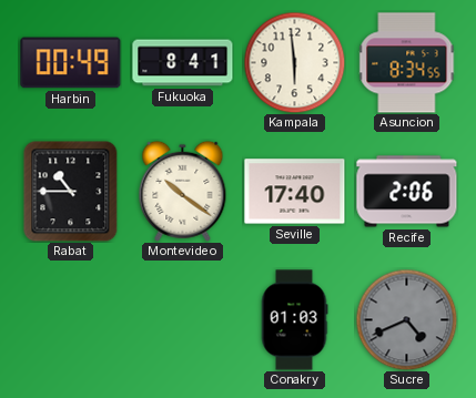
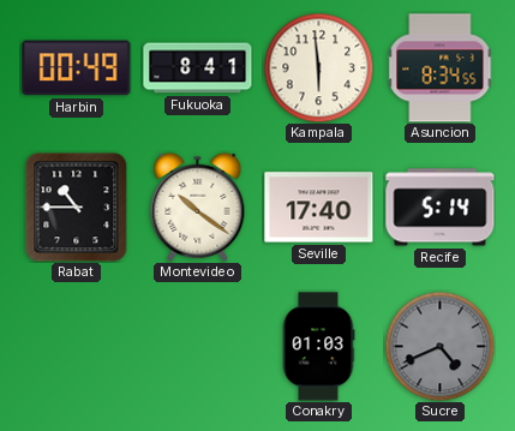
Recife: 2:06 -> 5:14 (441, 208)
